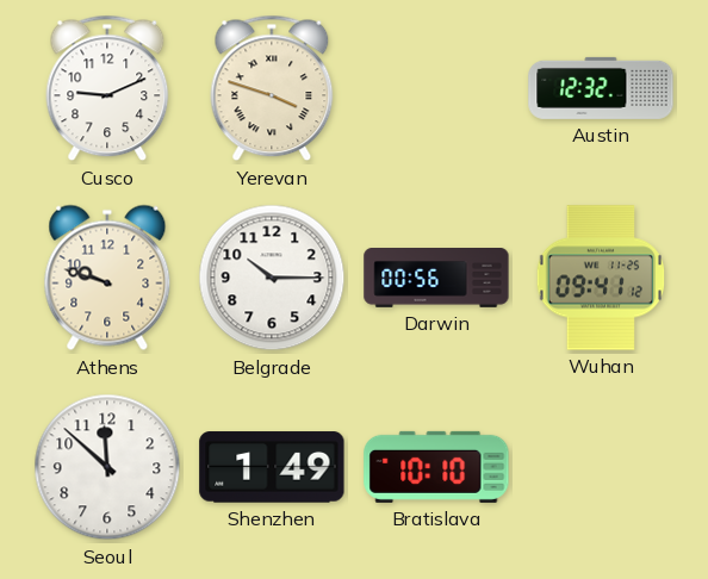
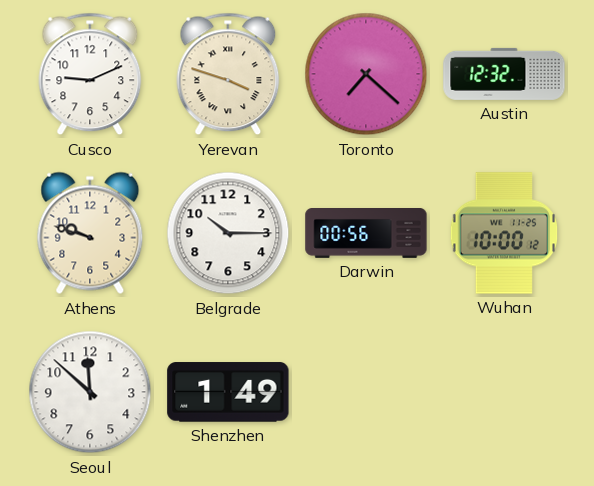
Toronto: none -> 7:22 (366, 74)
Wuhan: 09:41 -> 10:00 (504, 233)
Bratislava: 10:10 -> none (436, 467)
